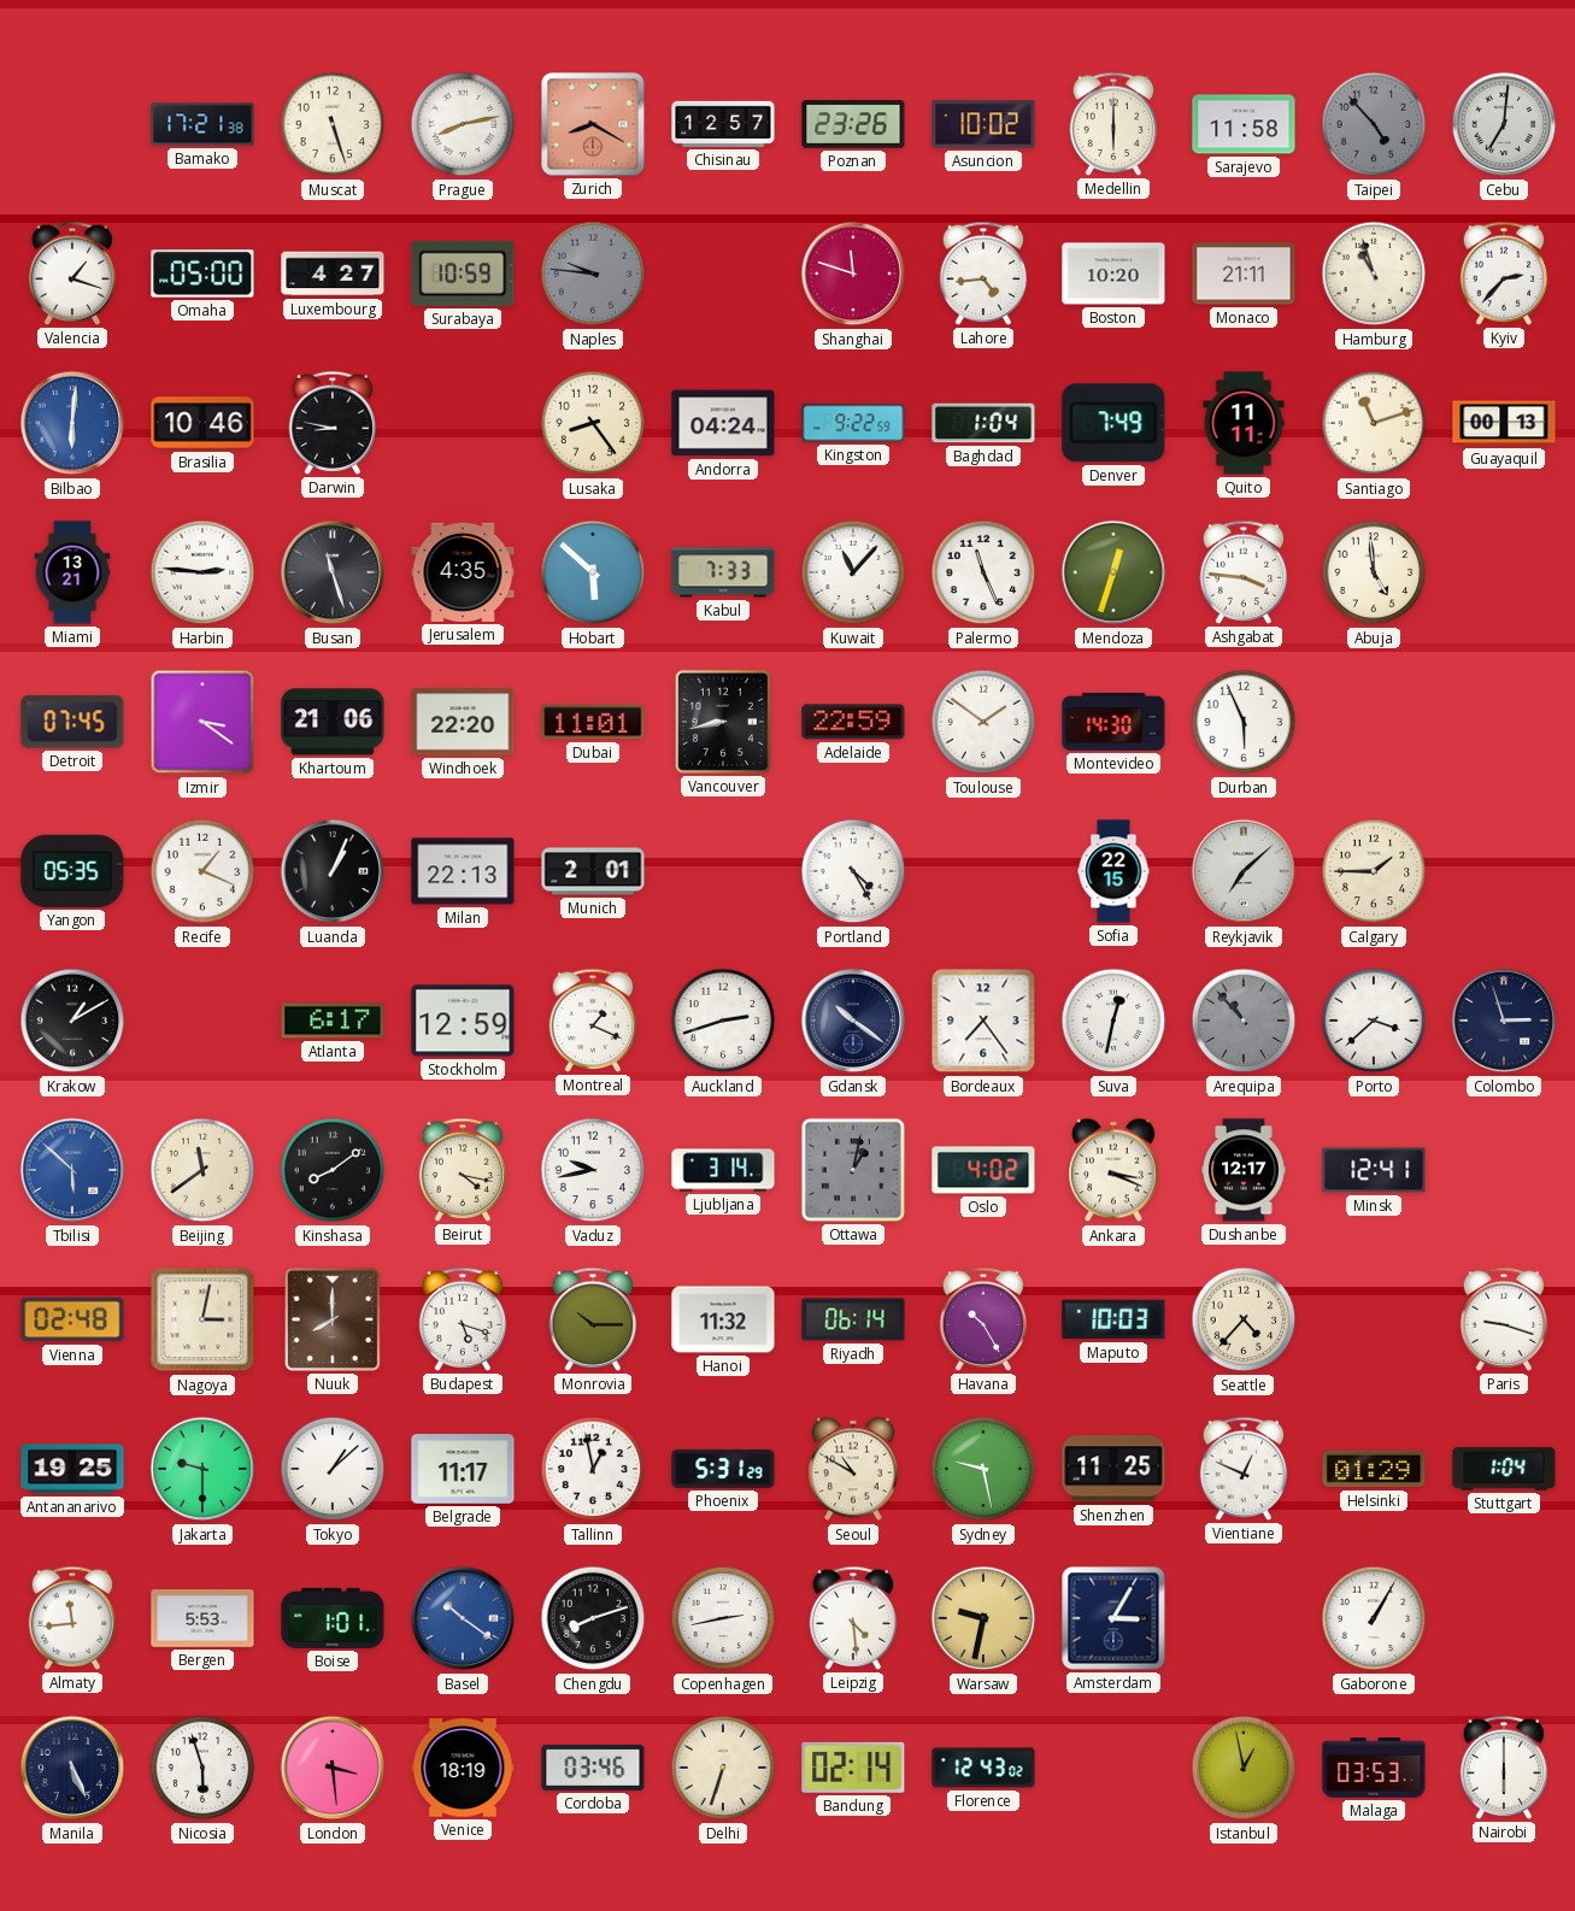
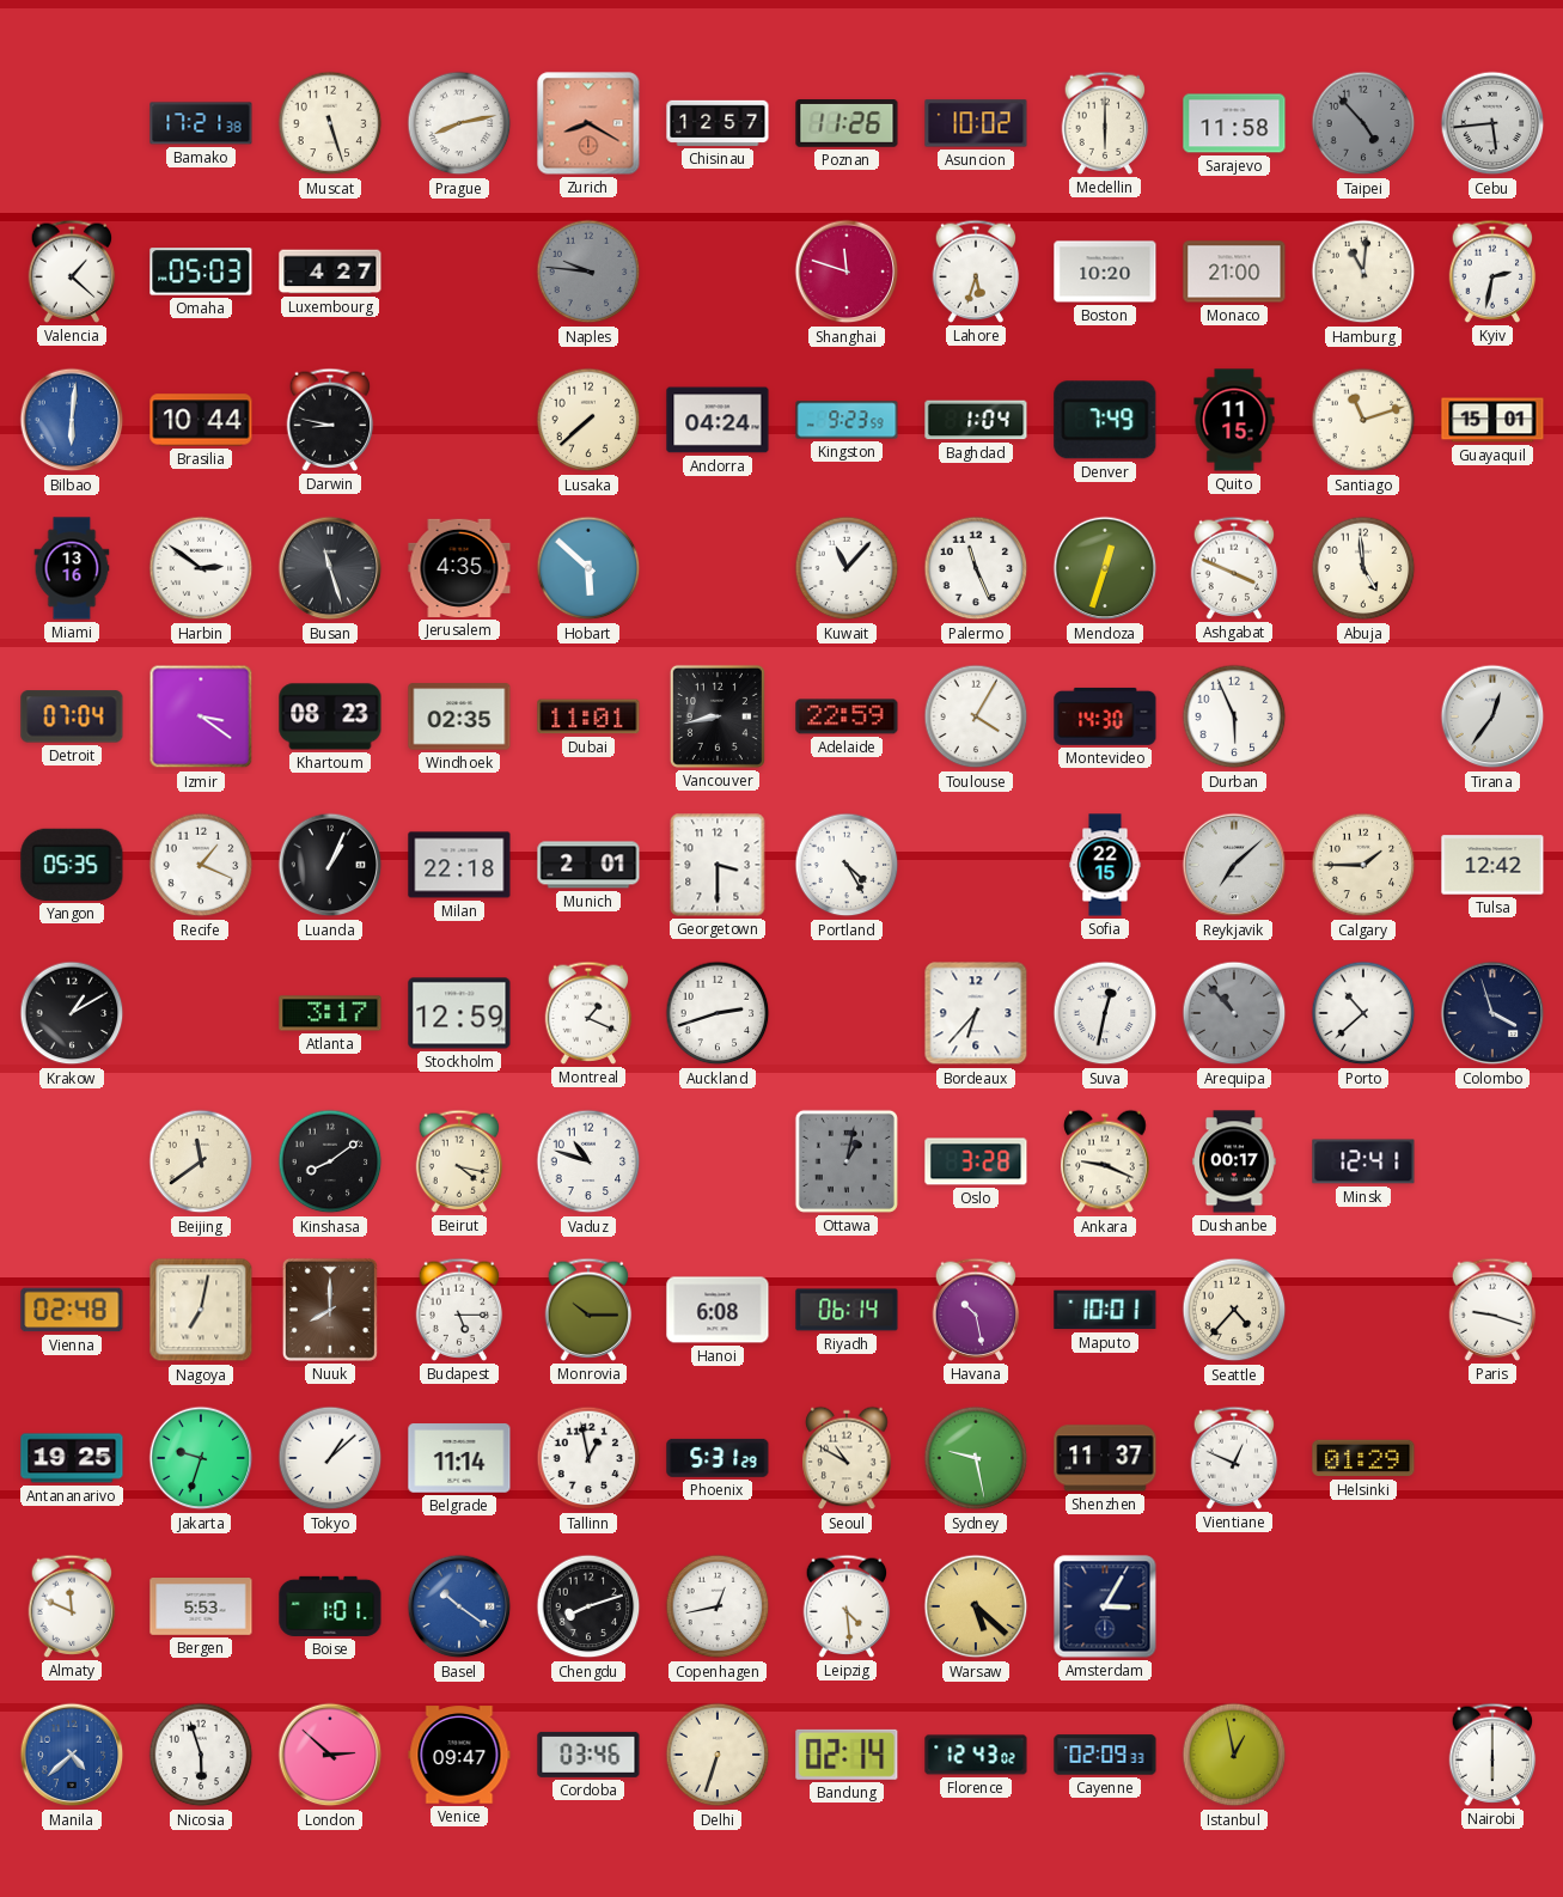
Poznan: 23:26 -> 11:26 (847, 123)
Cebu: 7:01 -> 5:44 (1492, 123)
Valencia: 1:18 -> 1:22 (72, 272)
Omaha: 05:00 -> 05:03 (201, 272)
Surabaya: 10:59 -> none (463, 274)
Lahore: 4:44 -> 5:33 (976, 272)
Monaco: 21:11 -> 21:00 (1234, 272)
Hamburg: 10:57 -> 11:01 (1363, 272)
Kyiv: 2:37 -> 2:32 (1492, 272)
Brasilia: 10:46 -> 10:44 (201, 420)
Lusaka: 8:24 -> 7:38 (588, 420)
Kingston: 9:22 -> 9:23 (847, 420)
Quito: 11:11 -> 11:15 (1234, 420)
Guayaquil: 00:13 -> 15:01 (1492, 420)
Miami: 13:21 -> 13:16 (72, 568)
Harbin: 2:46 -> 2:51 (201, 568)
Kabul: 7:33 -> none (723, 572)
Ashgabat: 3:46 -> 3:49 (1234, 568)
Detroit: 07:45 -> 07:04 (72, 716)
Khartoum: 21:06 -> 08:23 (330, 716)
Windhoek: 22:20 -> 02:35 (459, 716)
Toulouse: 1:51 -> 4:05 (976, 716)
Tirana: none -> 12:36 (1492, 716)
Milan: 22:13 -> 22:18 (459, 865)
Georgetown: none -> 3:30 (718, 865)
Tulsa: none -> 12:42 (1492, 865)
Atlanta: 6:17 -> 3:17 (330, 1013)
Gdansk: 10:21 -> none (853, 1021)
Bordeaux: 7:24 -> 6:37 (976, 1013)
Porto: 3:38 -> 10:38 (1363, 1013)
Colombo: 2:57 -> 3:57 (1492, 1013)
Tbilisi: 5:52 -> none (72, 1170)
Vaduz: 9:43 -> 10:48 (588, 1161)
Ljubljana: 3:14 -> none (723, 1170)
Oslo: 4:02 -> 3:28 (976, 1161)
Ankara: 3:19 -> 9:19 (1105, 1161)
Dushanbe: 12:17 -> 00:17 (1235, 1161)
Nagoya: 3:02 -> 7:02 (201, 1310)
Budapest: 5:18 -> 5:15 (459, 1310)
Hanoi: 11:32 -> 6:08 (718, 1310)
Havana: 10:25 -> 10:28 (976, 1310)
Maputo: 10:03 -> 10:01 (1105, 1310)
Jakarta: 9:30 -> 9:33 (201, 1458)
Belgrade: 11:17 -> 11:14 (459, 1458)
Shenzhen: 11:25 -> 11:37 (1105, 1458)
Stuttgart: 1:04 -> none (1504, 1469)
Almaty: 11:44 -> 11:49 (72, 1606)
Copenhagen: 2:43 -> 12:43 (718, 1606)
Warsaw: 9:32 -> 5:22 (976, 1606)
Gaborone: 1:05 -> none (1374, 1618)
Manila: 5:26 -> 4:38 (72, 1755)
Manila dial: navy -> blue (72, 1755)
London: 3:29 -> 2:52 (330, 1755)
Venice: 18:19 -> 09:47 (459, 1755)
Cayenne: none -> 02:09 (1105, 1755)
Malaga: 03:53 -> none (1374, 1768)
